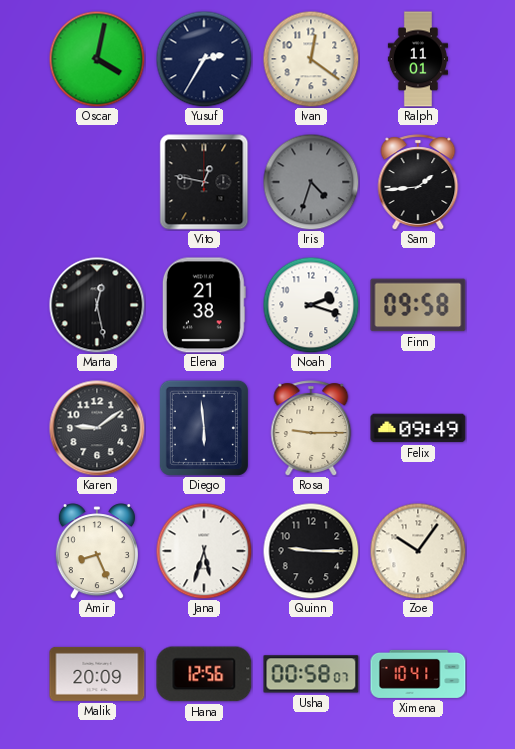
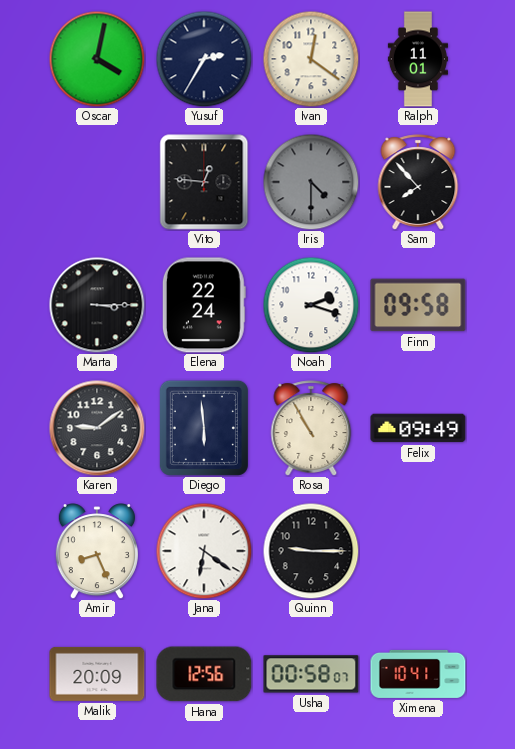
Vito: 12:47 -> 12:46 (204, 182)
Iris: 4:33 -> 4:30 (311, 182)
Sam: 1:44 -> 7:53 (418, 182)
Marta: 12:28 -> 3:15 (97, 305)
Elena: 21:38 -> 22:24 (204, 305)
Rosa: 9:15 -> 10:55 (311, 428)
Jana: 5:33 -> 6:21 (204, 551)
Zoe: 10:06 -> none (418, 551)
